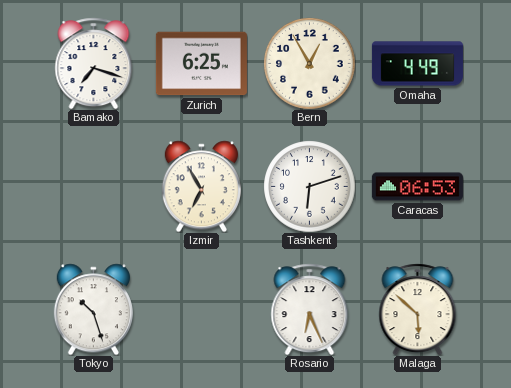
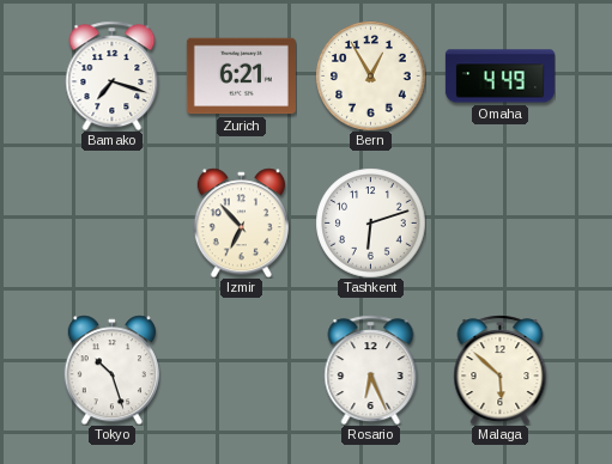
Zurich: 6:25 -> 6:21 (241, 77)
Izmir: 6:55 -> 6:53 (241, 222)
Caracas: 06:53 -> none (417, 187)
